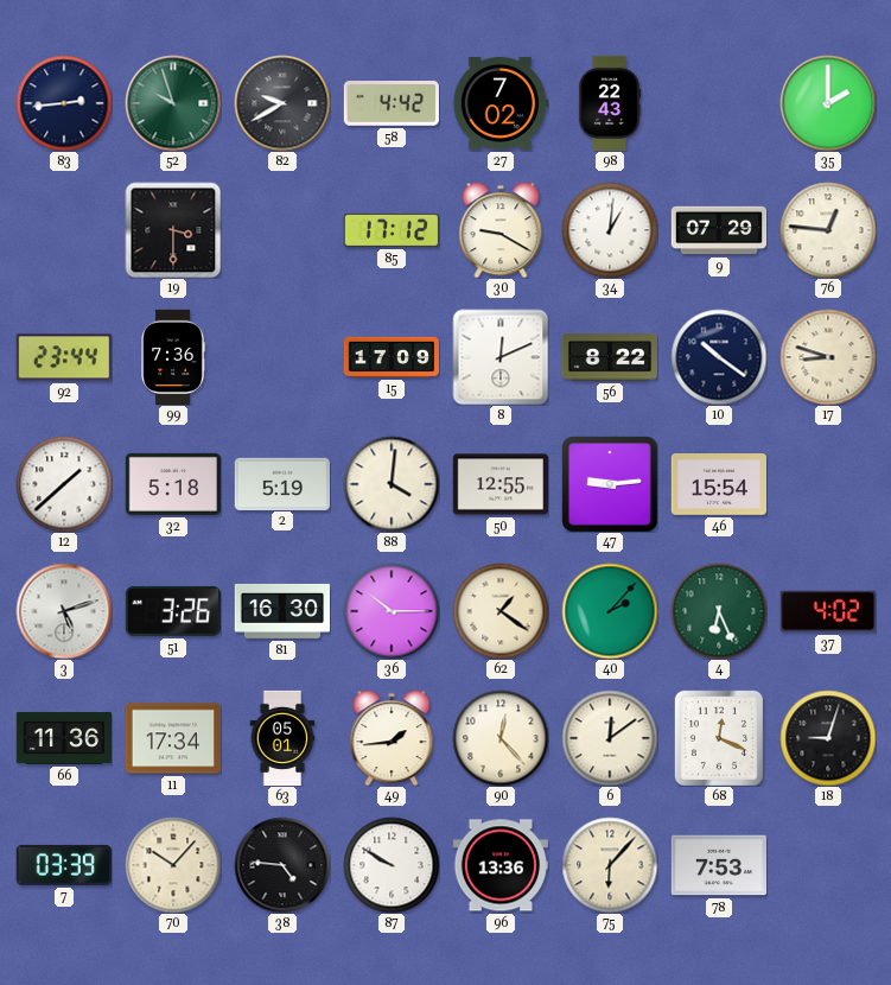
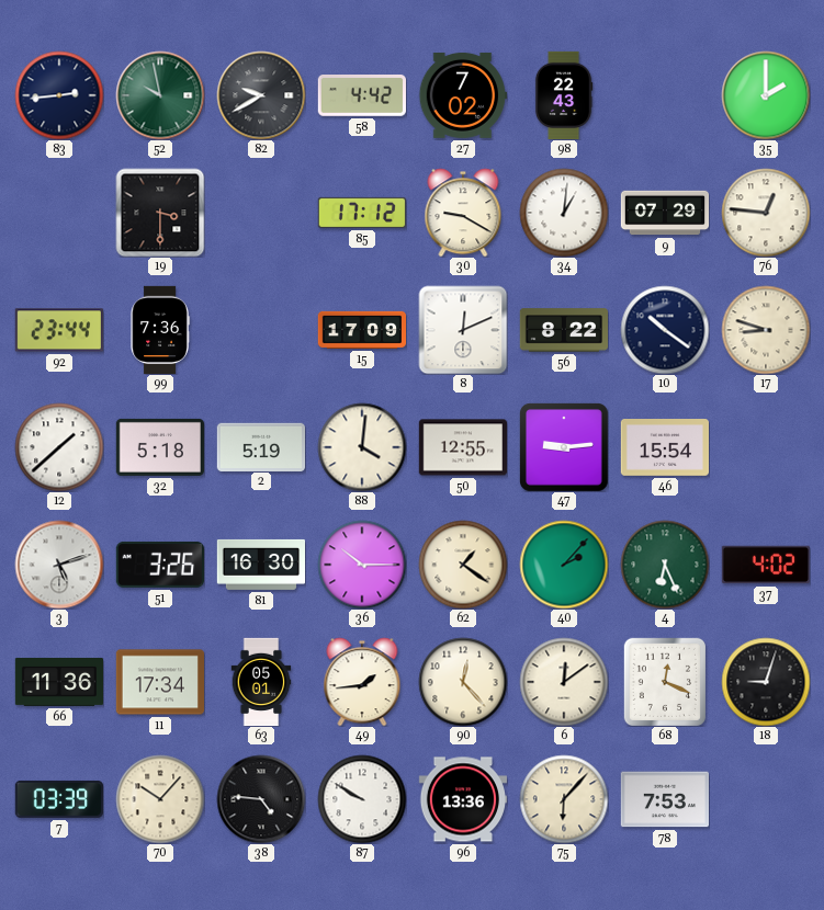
52: 9:57 -> 9:58 (160, 95)
